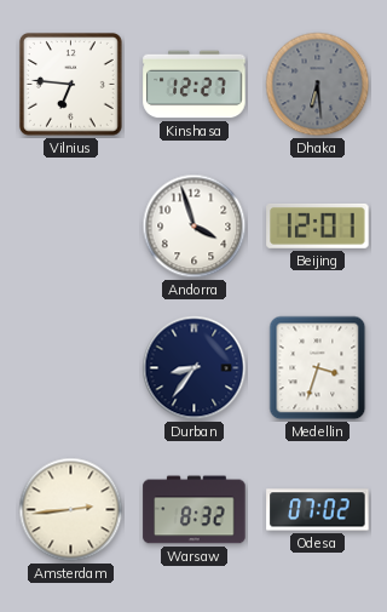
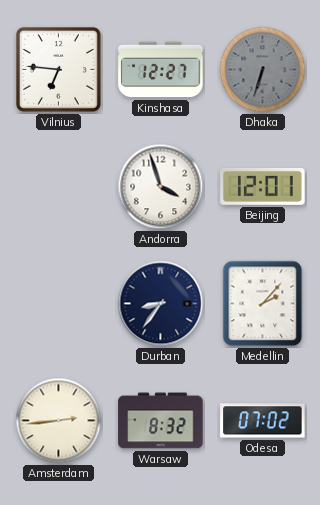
Dhaka: 6:29 -> 6:33 (263, 70)
Medellin: 3:33 -> 2:07 (263, 304)
